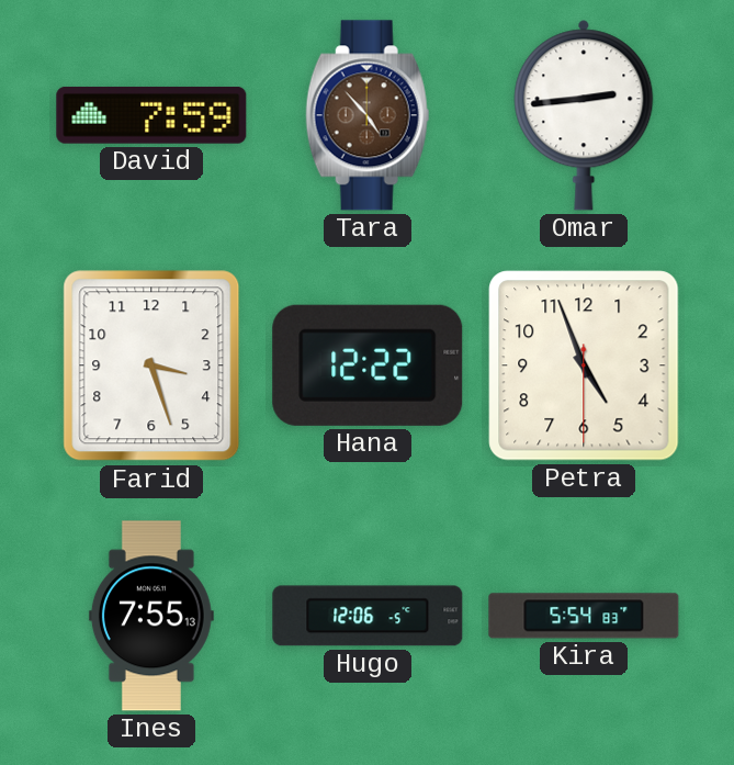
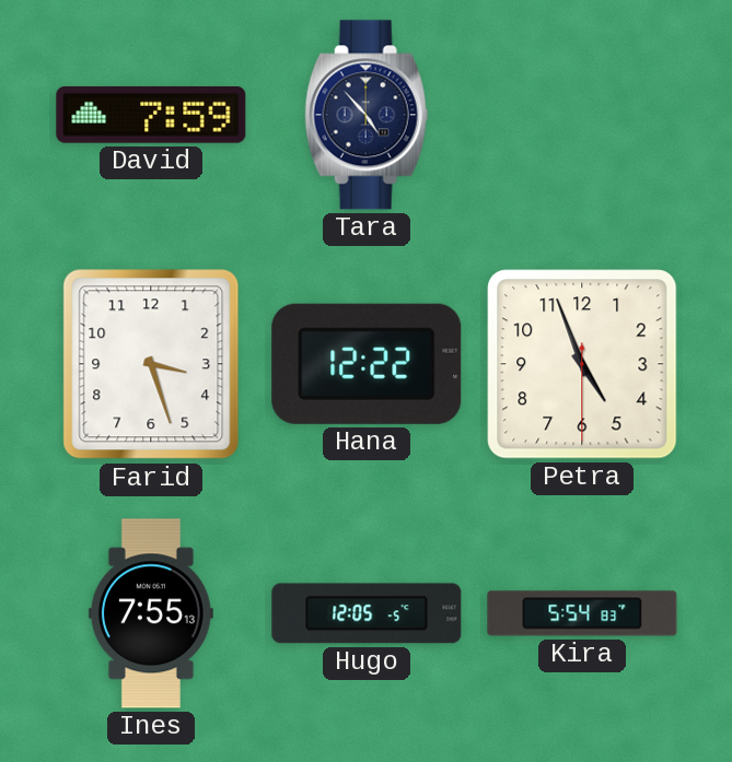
Tara dial: brown -> navy (367, 115)
Omar: 2:44 -> none (584, 115)
Hugo: 12:06 -> 12:05 (367, 613)
